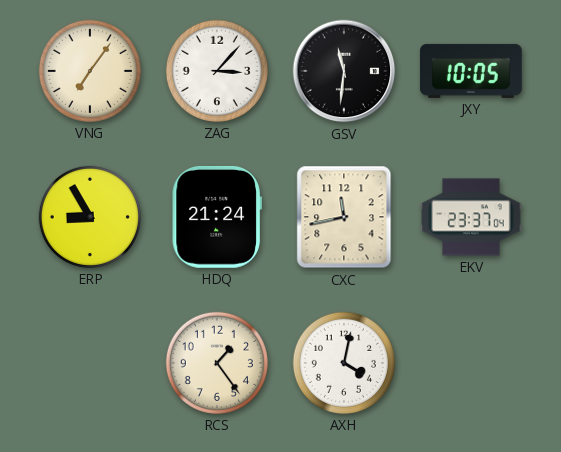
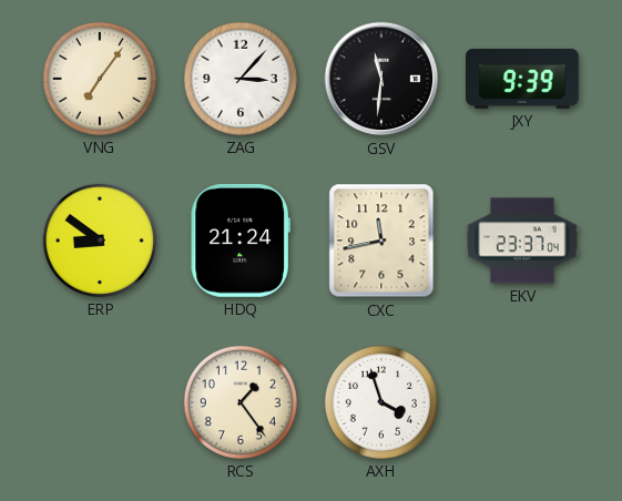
JXY: 10:05 -> 9:39 (523, 79)
ERP: 8:55 -> 8:51 (100, 241)
AXH: 4:02 -> 3:57 (381, 402)
